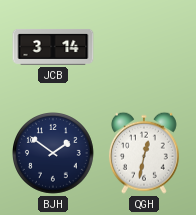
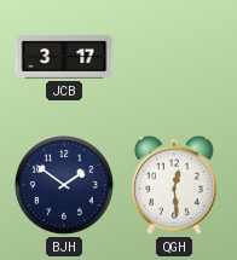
JCB: 3:14 -> 3:17 (64, 57)
QGH: 12:32 -> 12:29 (174, 185)
